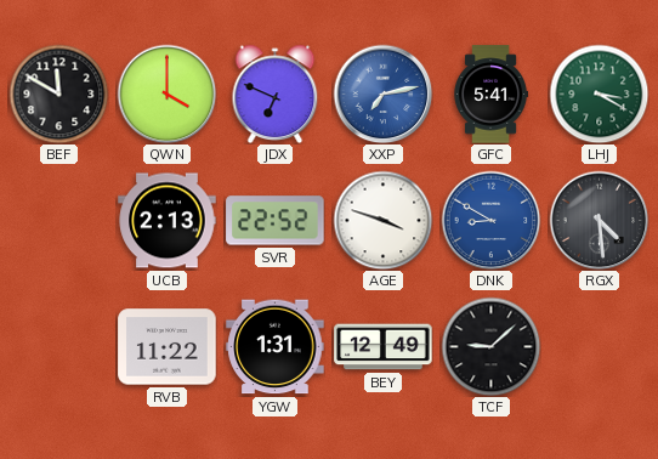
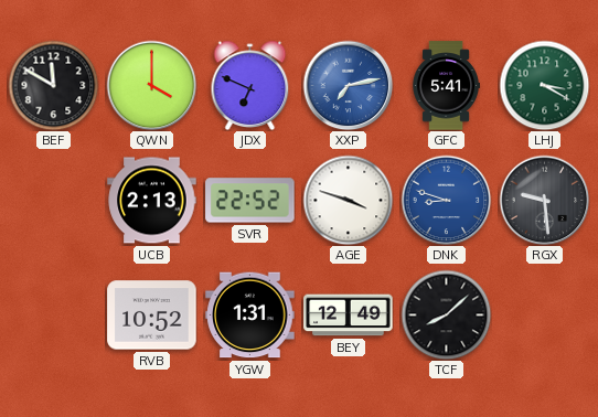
DNK: 8:50 -> 8:48 (446, 200)
RGX: 4:29 -> 9:29 (544, 200)
RVB: 11:22 -> 10:52 (152, 316)
TCF: 9:08 -> 8:08 (446, 314)
